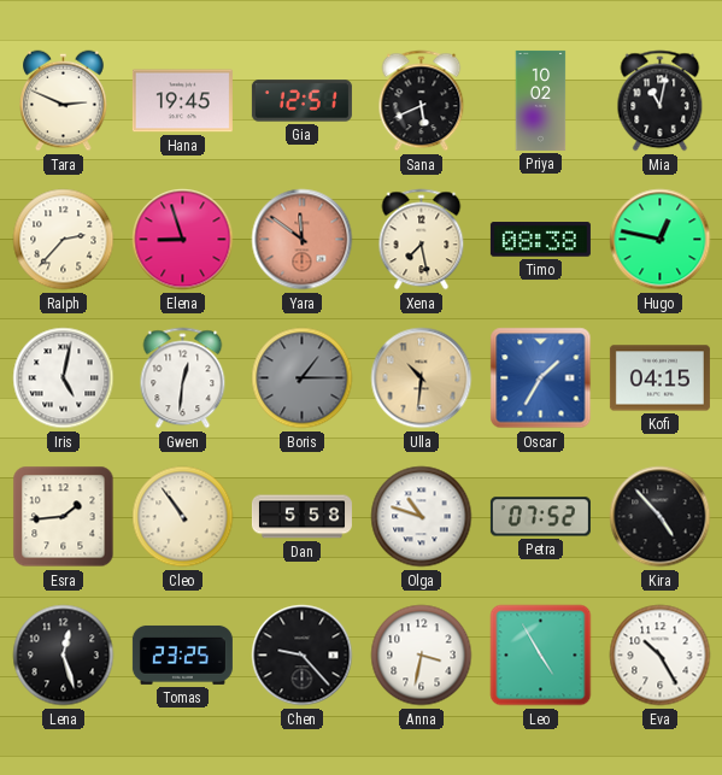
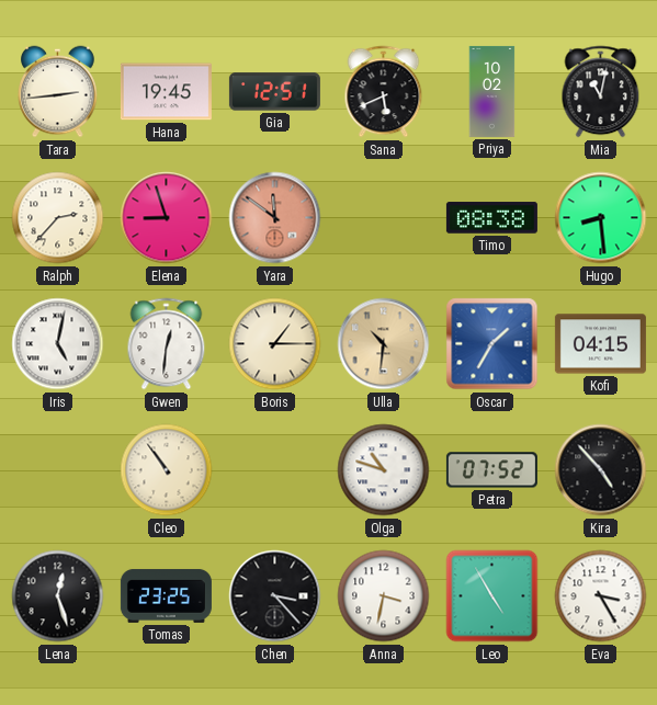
Tara: 2:49 -> 2:44 (58, 92)
Xena: 7:28 -> none (422, 240)
Hugo: 12:47 -> 8:29 (601, 218)
Boris dial: grey -> cream (275, 344)
Esra: 1:44 -> none (64, 517)
Dan: 5:58 -> none (301, 517)
Chen: 9:23 -> 3:23 (275, 596)
Eva: 10:25 -> 3:25 (601, 596)
